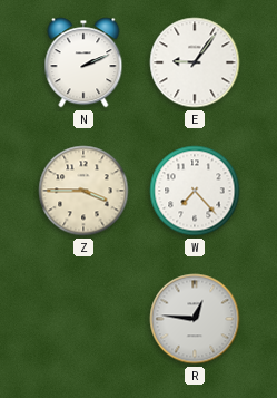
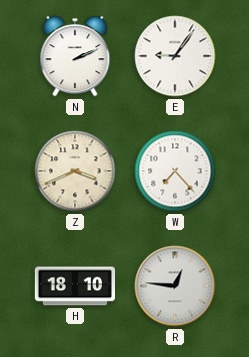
Z: 3:45 -> 3:41 (75, 171)
H: none -> 18:10 (74, 286)
